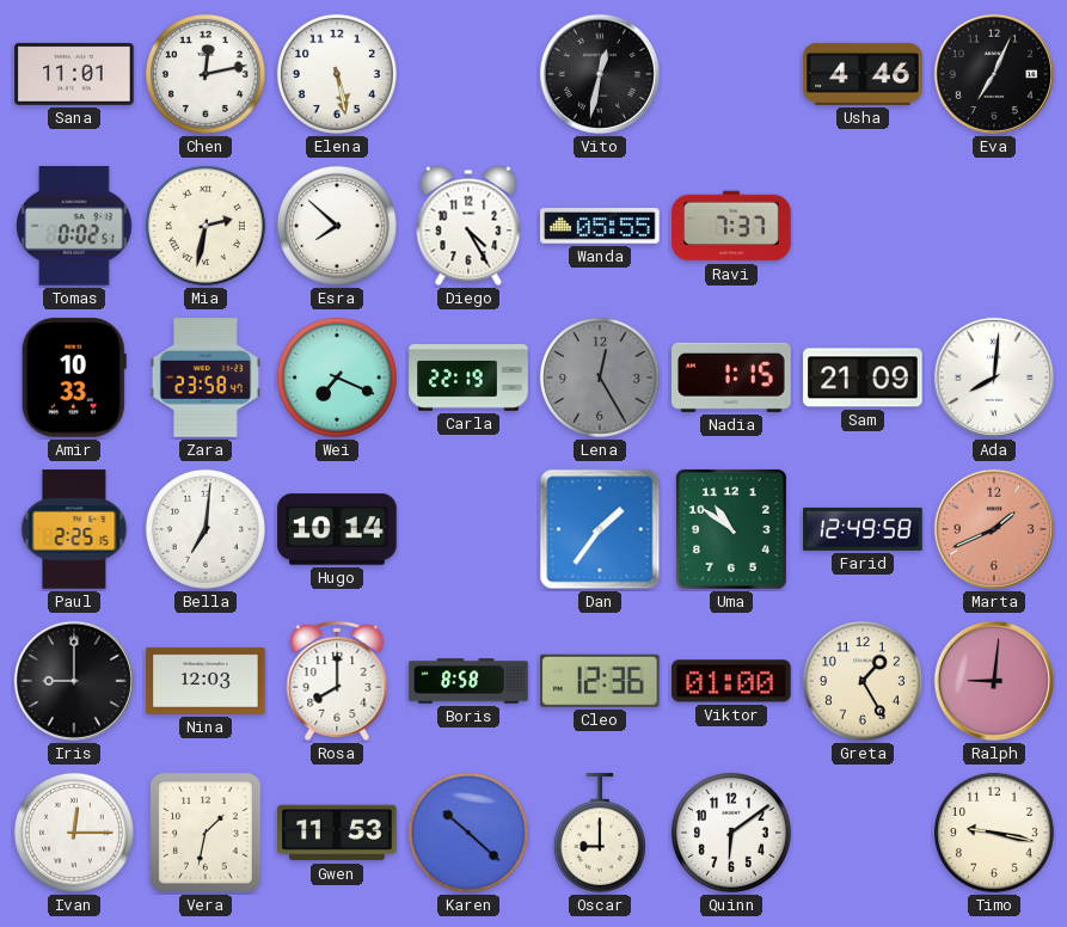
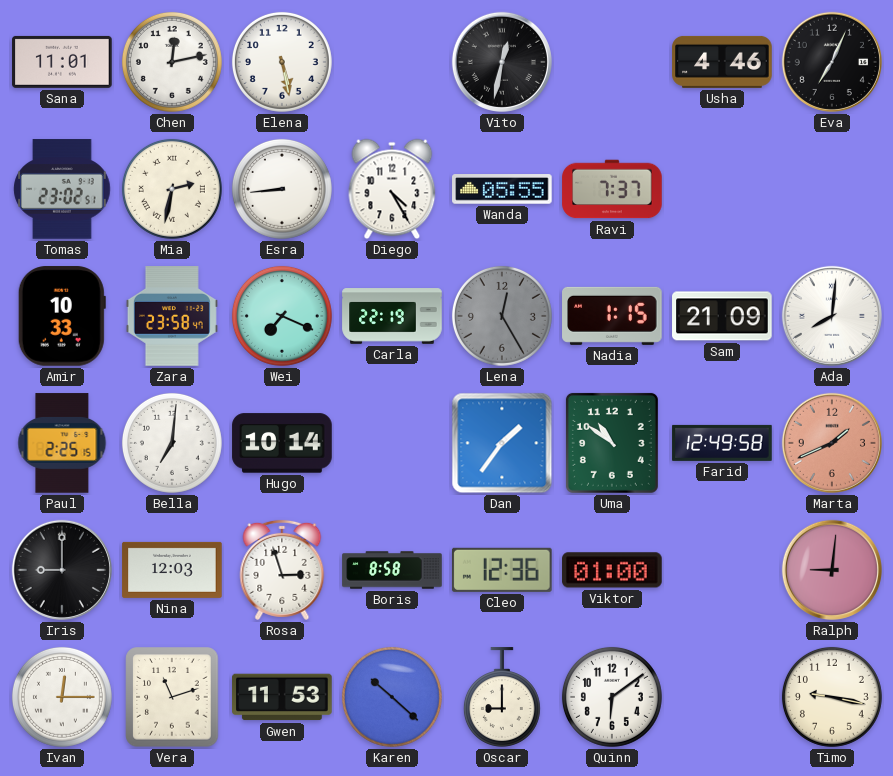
Tomas: 0:02 -> 23:02 (62, 189)
Esra: 7:52 -> 8:44 (282, 189)
Rosa: 8:00 -> 2:57 (282, 570)
Greta: 1:25 -> none (863, 681)
Vera: 1:32 -> 11:12 (172, 697)
